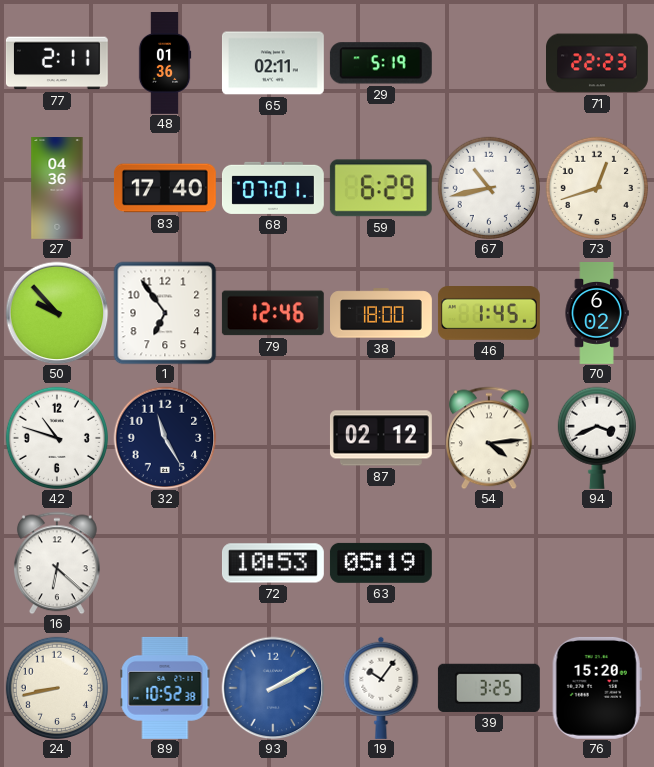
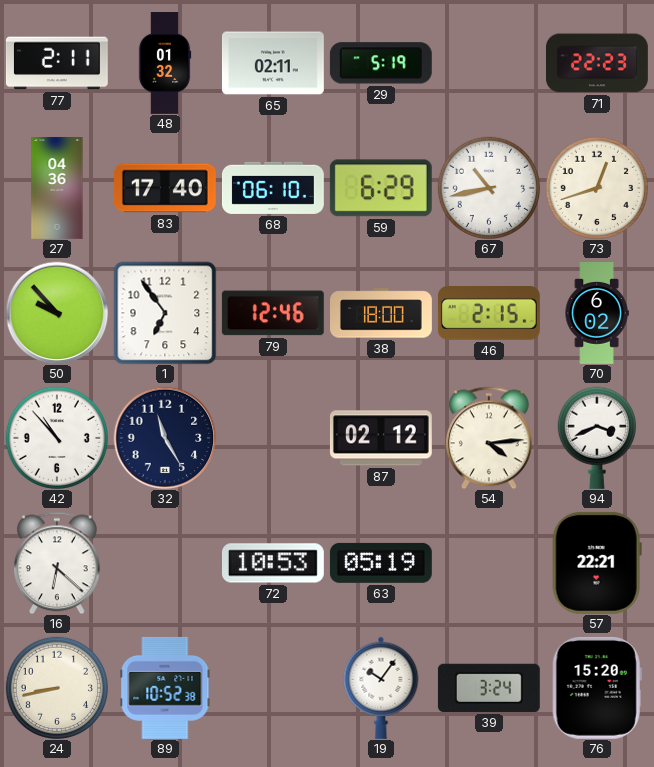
48: 01:36 -> 01:32 (165, 64)
68: 07:01 -> 06:10 (273, 188)
46: 1:45 -> 2:15 (489, 314)
42: 10:48 -> 10:53 (57, 438)
57: none -> 22:21 (597, 563)
93: 2:10 -> none (273, 688)
39: 3:25 -> 3:24 (489, 688)
